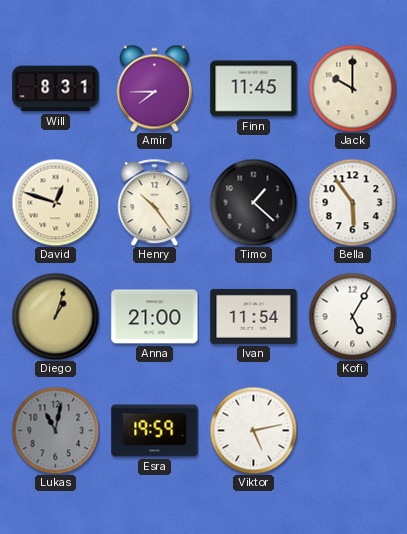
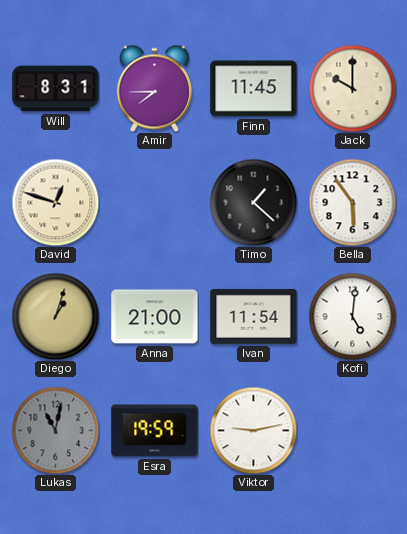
Henry: 10:24 -> none (155, 202)
Kofi: 5:05 -> 5:01 (352, 316)
Viktor: 5:13 -> 9:13 (253, 430)
